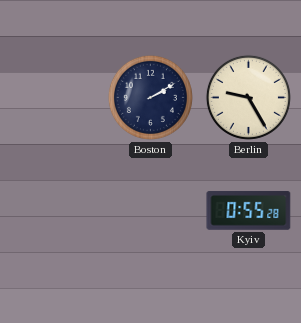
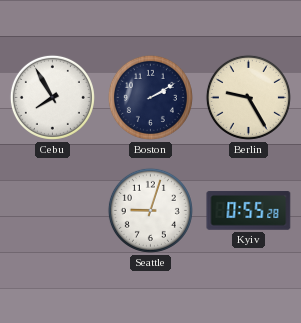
Cebu: none -> 7:55 (52, 97)
Seattle: none -> 9:03 (150, 210)
